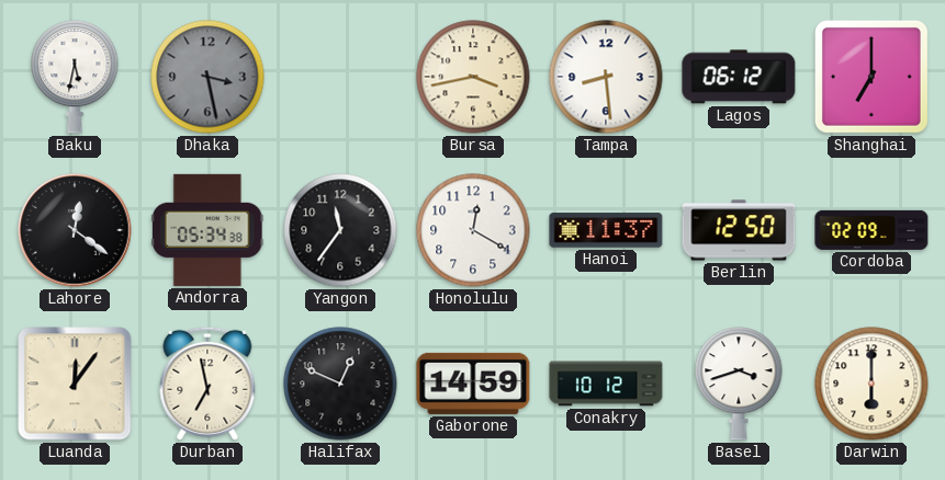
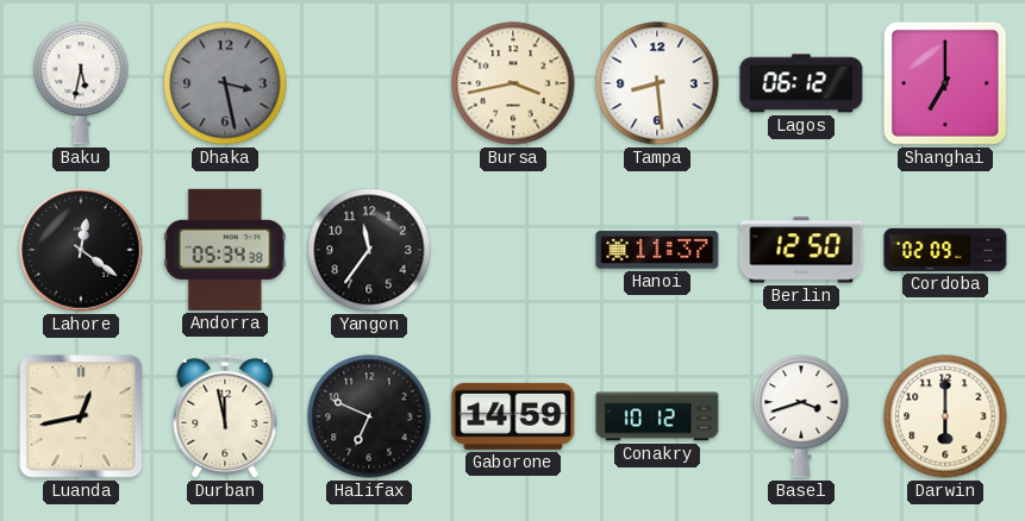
Honolulu: 12:20 -> none (473, 230)
Luanda: 12:06 -> 12:43 (81, 416)
Durban: 6:58 -> 11:58 (225, 416)
Halifax: 12:49 -> 6:49 (369, 416)
